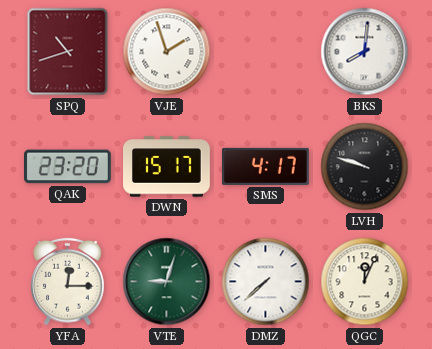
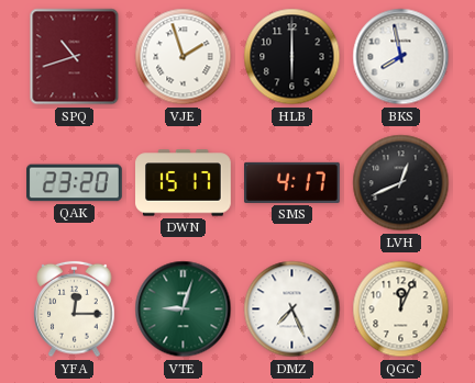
HLB: none -> 6:00 (292, 57)
BKS: 8:01 -> 7:58 (401, 57)
LVH: 9:48 -> 12:41 (401, 183)
DMZ: 7:38 -> 7:26 (292, 309)
